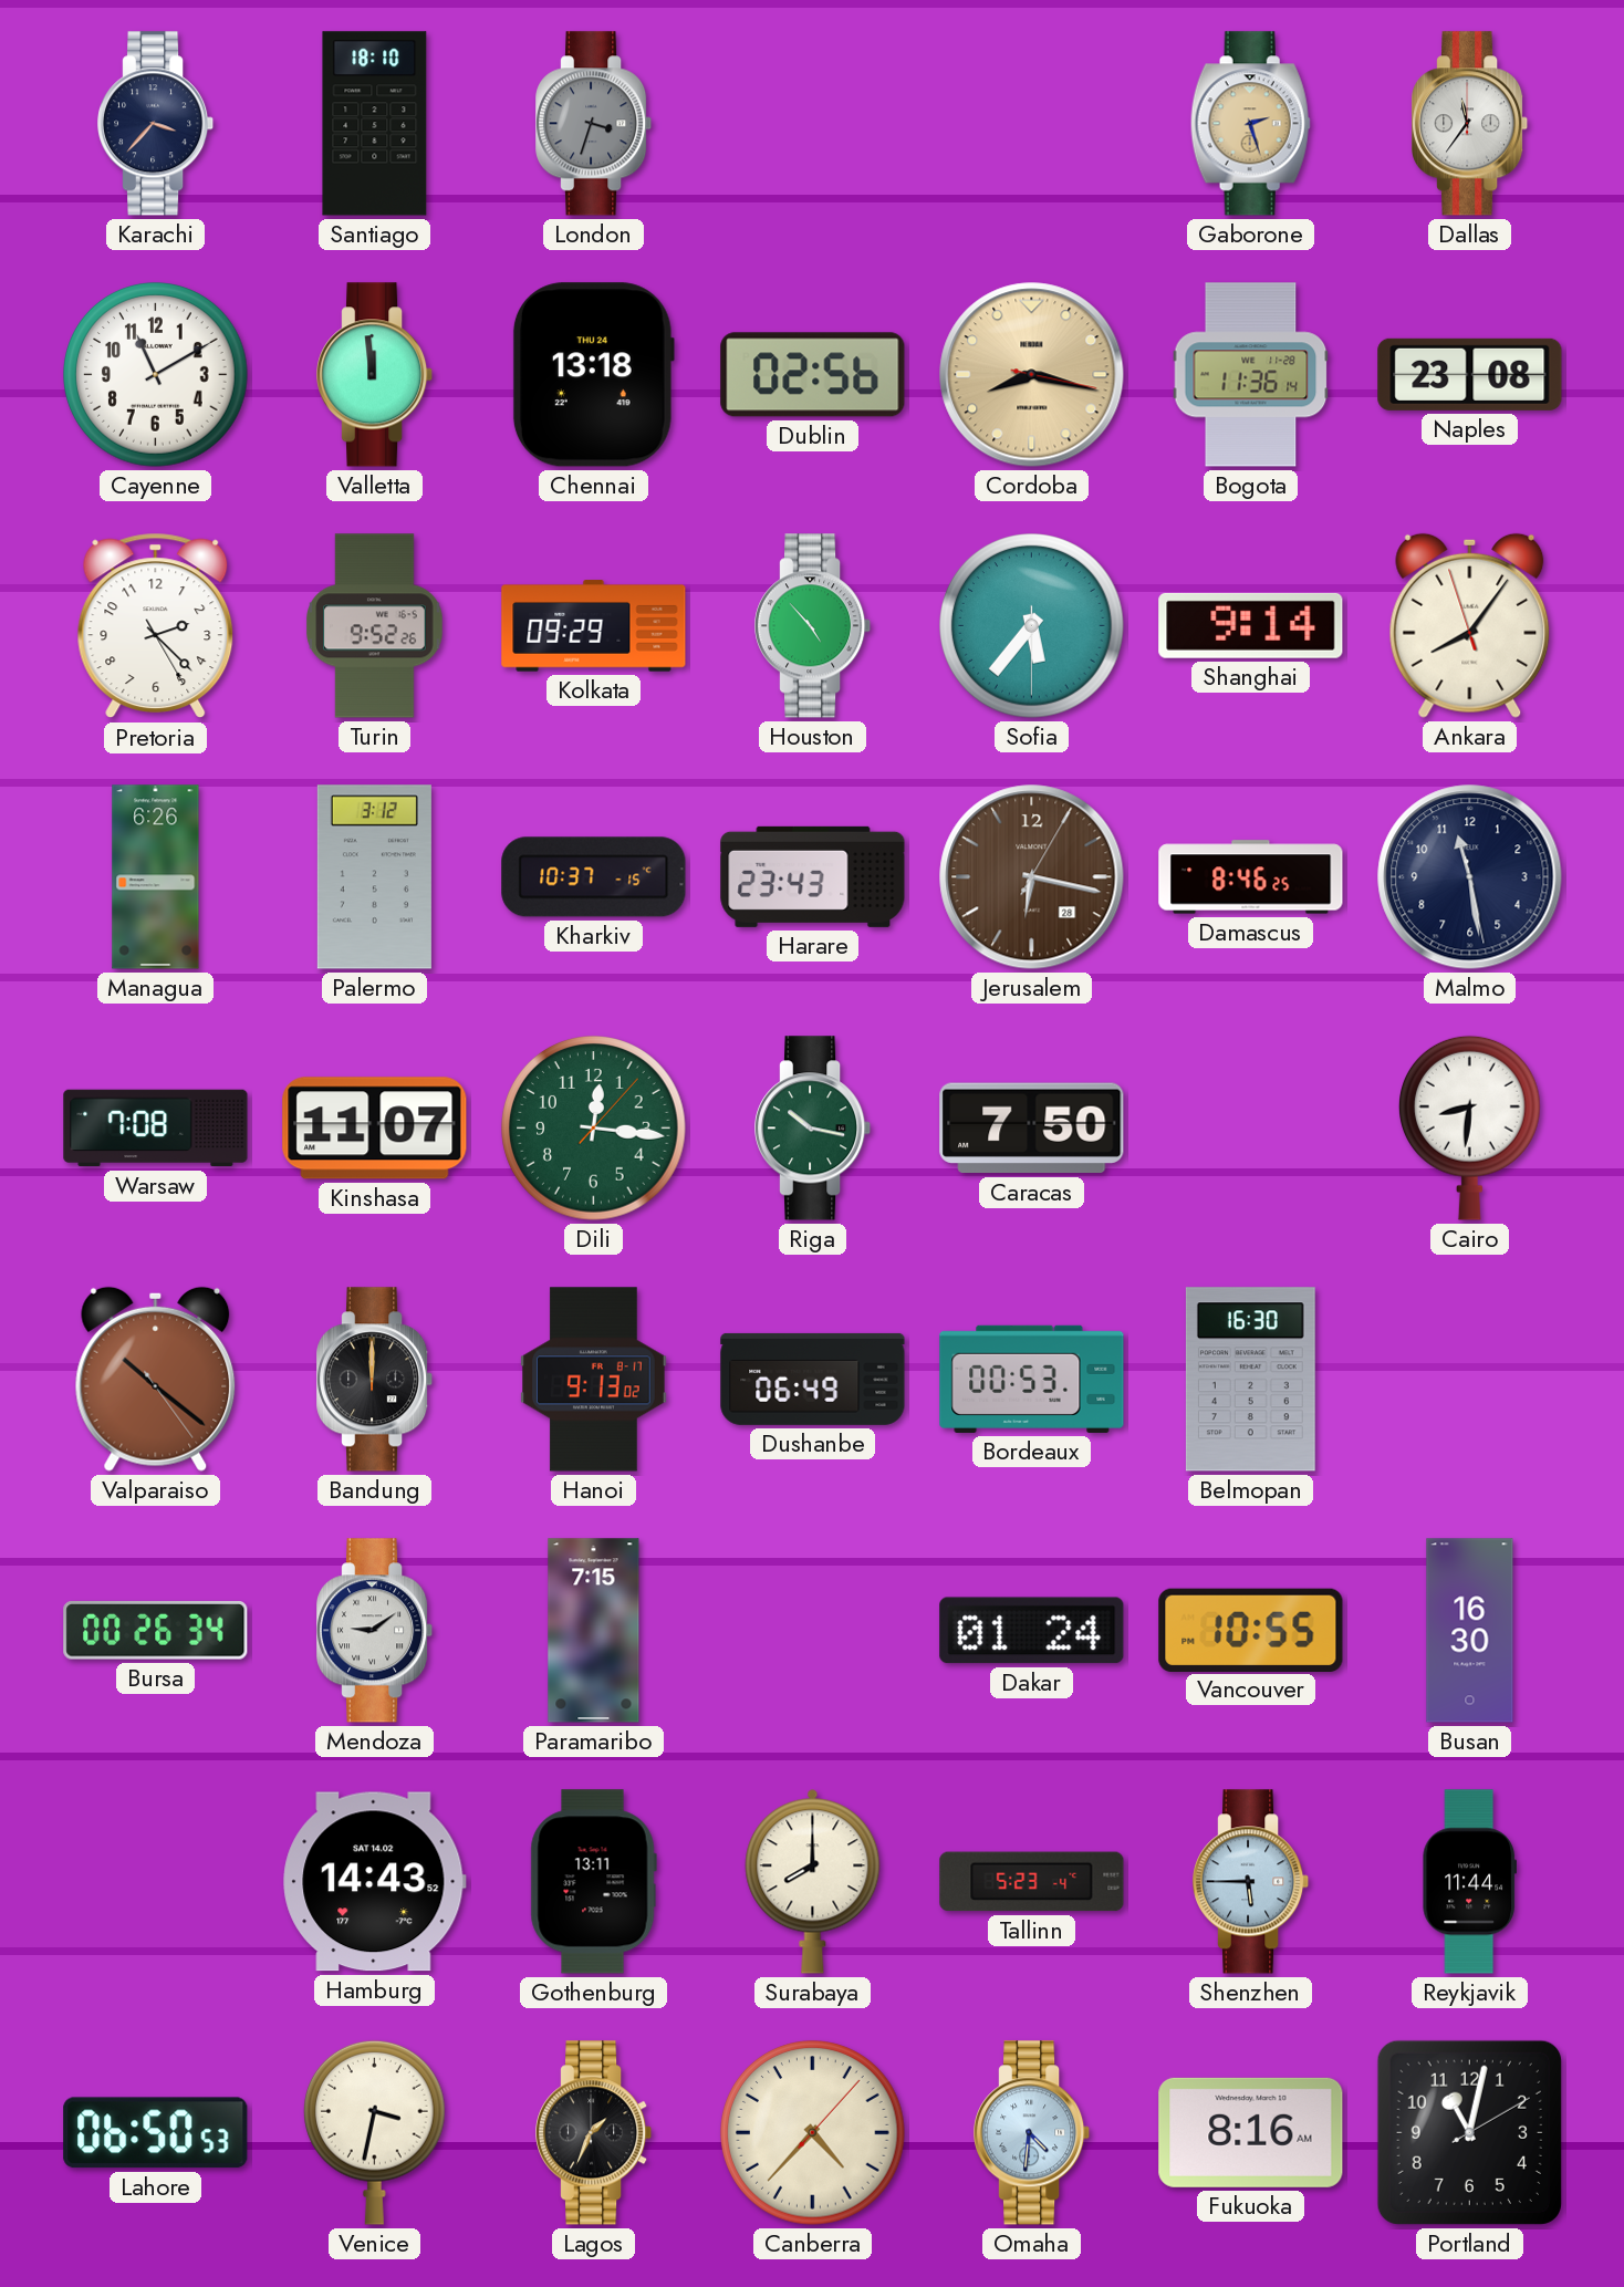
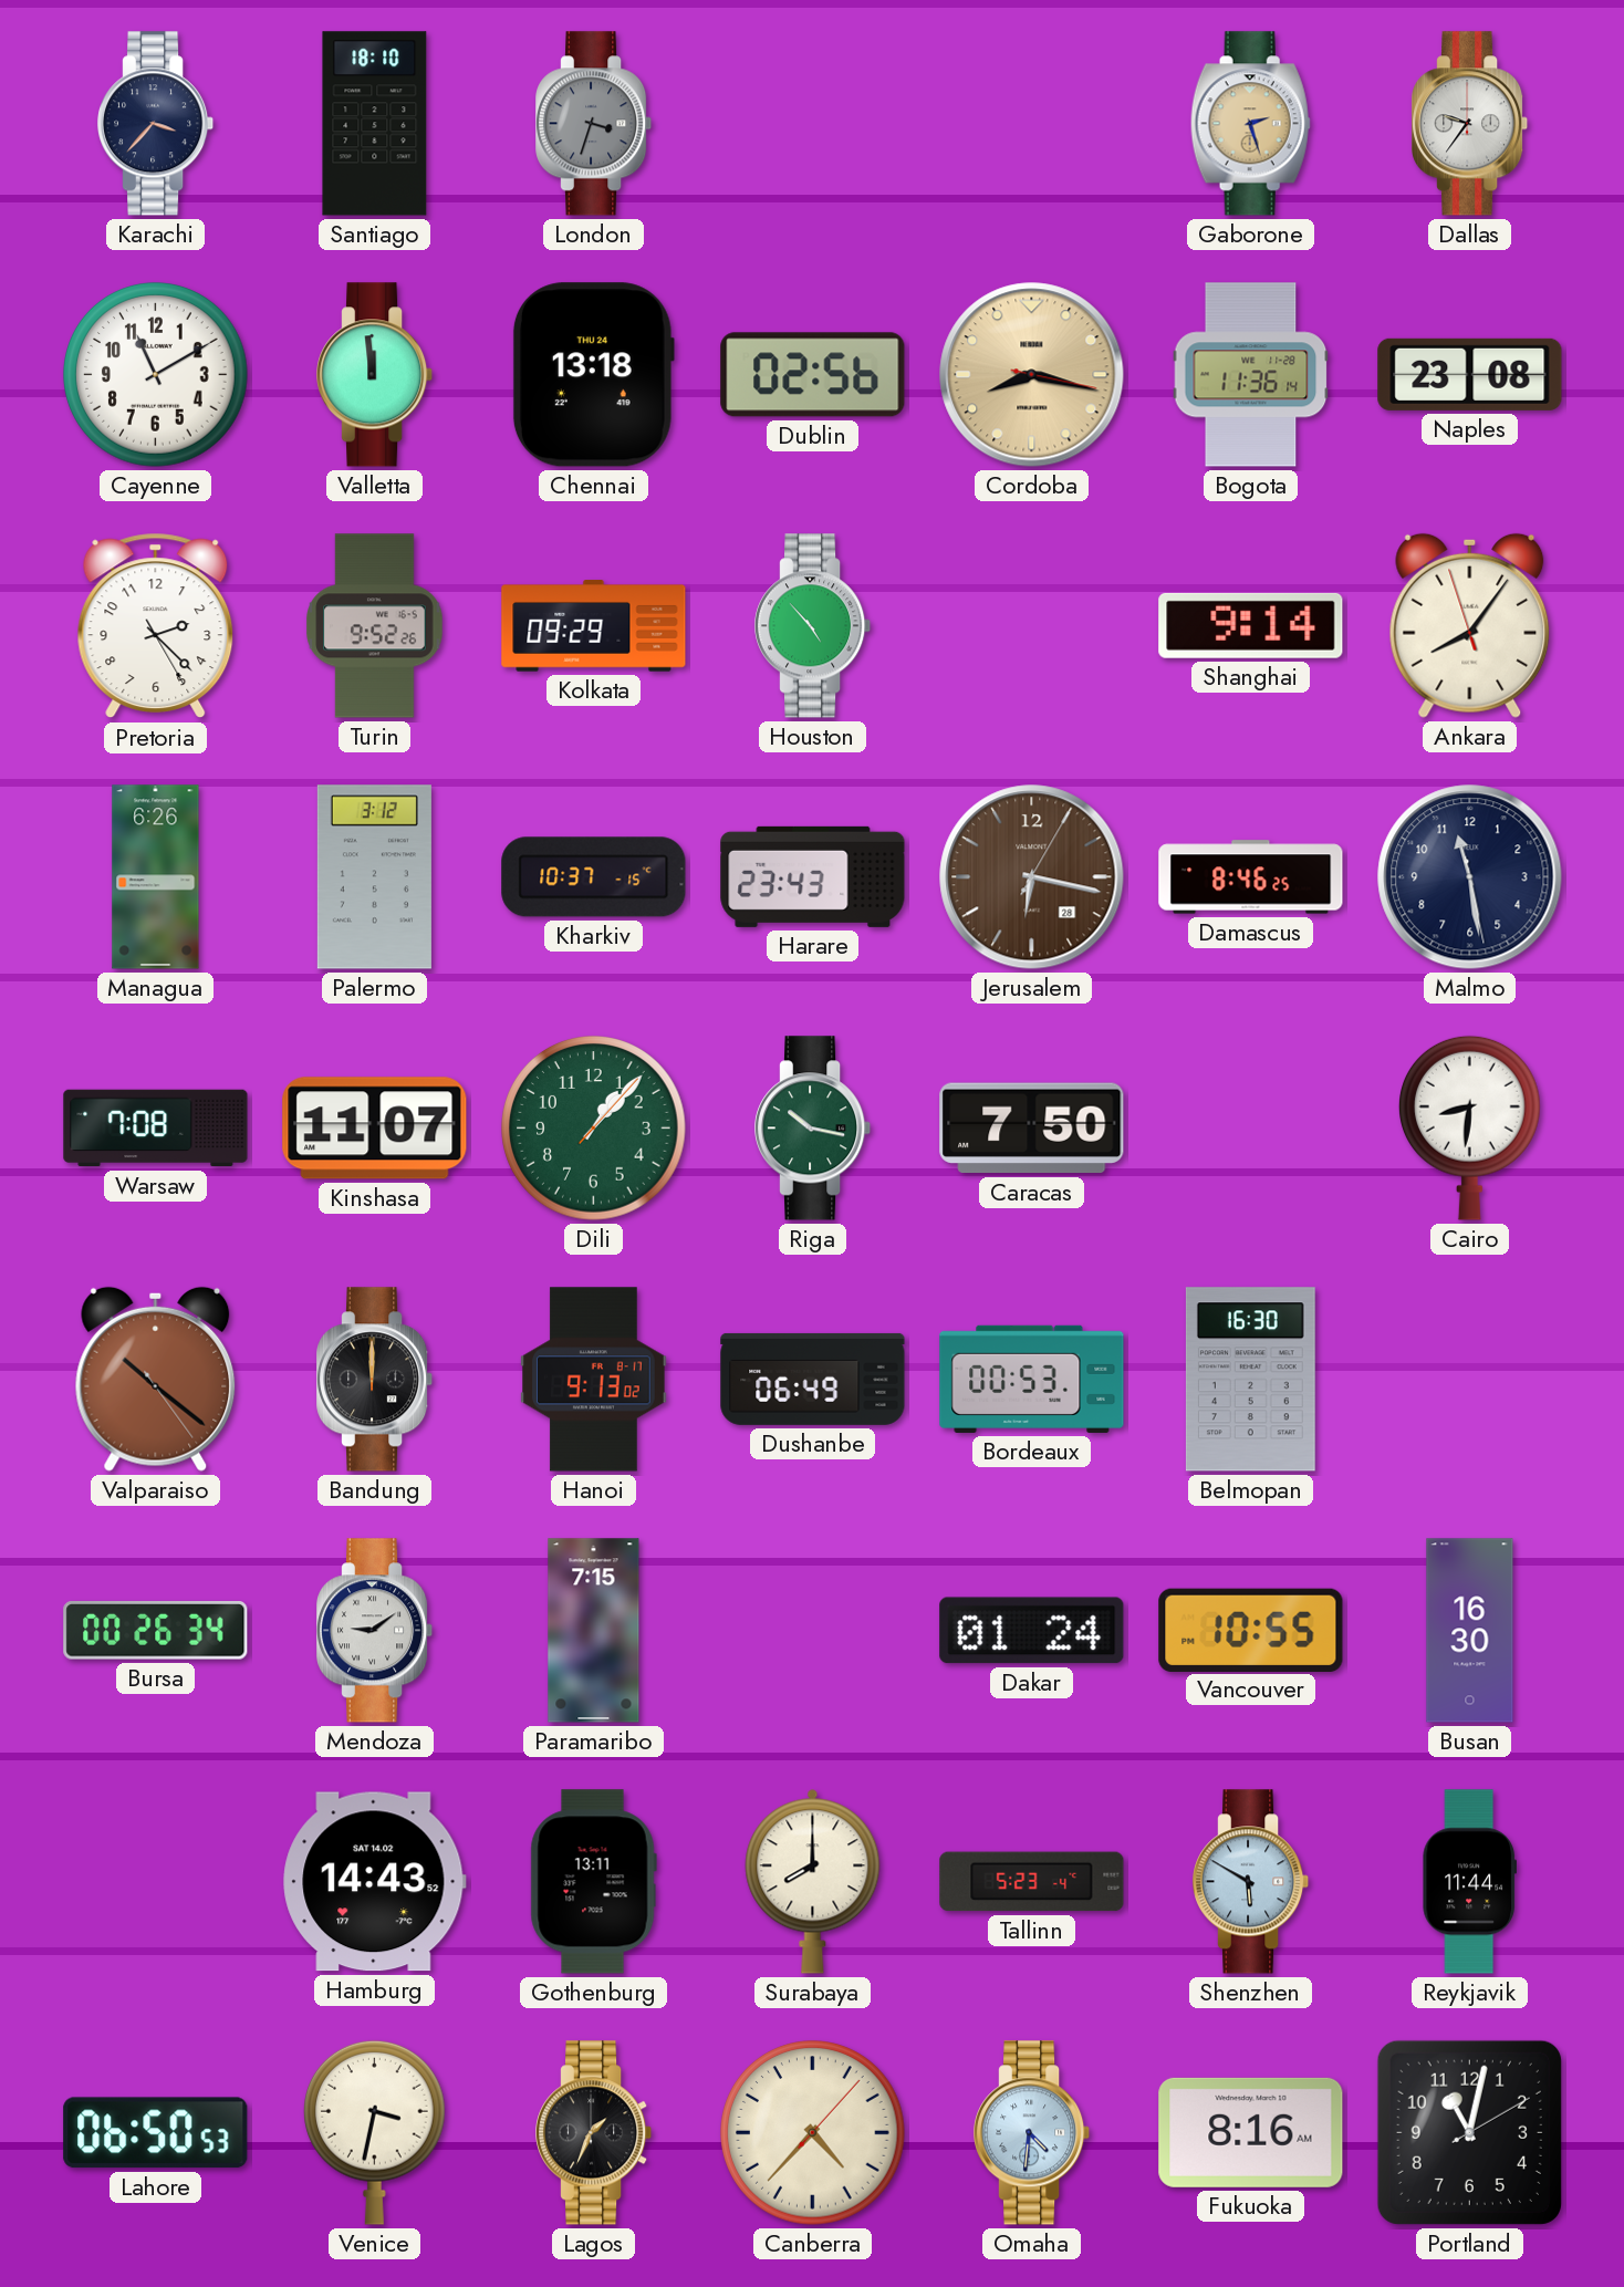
Dallas: 11:36 -> 9:36 (1471, 124)
Sofia: 5:36 -> none (1032, 626)
Dili: 12:16 -> 1:07 (594, 1129)
Shenzhen: 5:45 -> 5:50 (1252, 1882)
